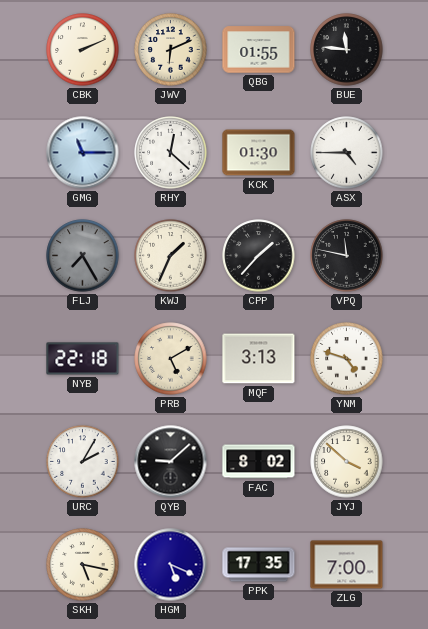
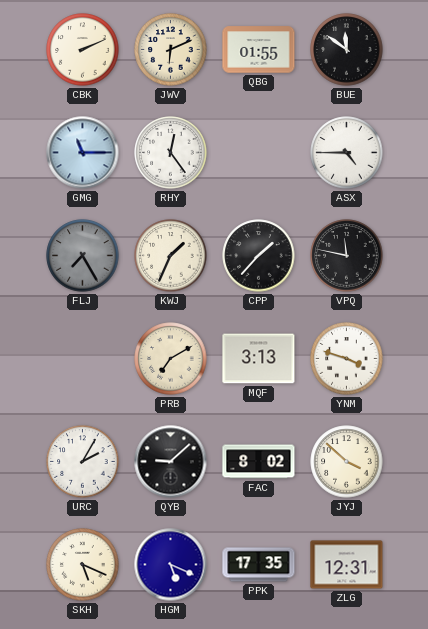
BUE: 11:46 -> 11:51 (347, 50)
RHY: 12:22 -> 12:24 (171, 153)
KCK: 01:30 -> none (259, 153)
NYB: 22:18 -> none (83, 359)
PRB: 5:10 -> 7:10 (171, 359)
YNM: 4:48 -> 3:48 (347, 359)
SKH: 5:17 -> 5:19 (83, 565)
ZLG: 7:00 -> 12:31 (347, 565)
